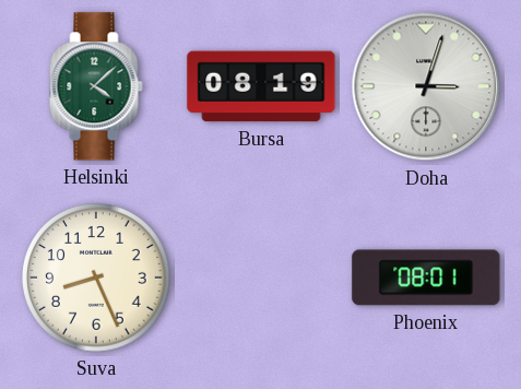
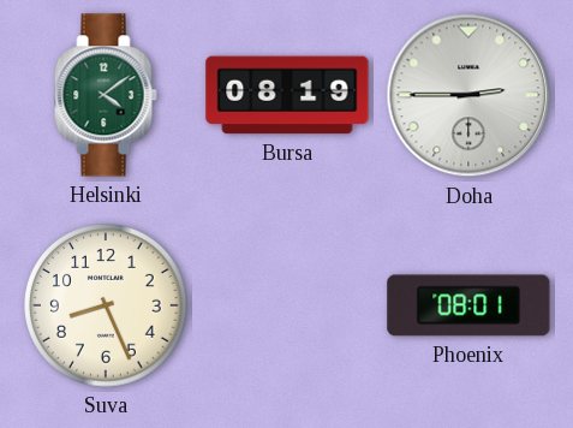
Helsinki: 4:08 -> 4:09 (106, 95)
Doha: 3:03 -> 2:45 (468, 95)
